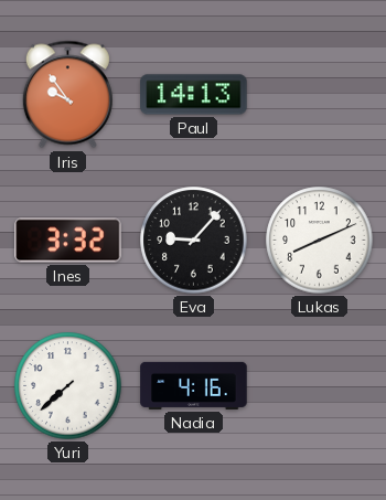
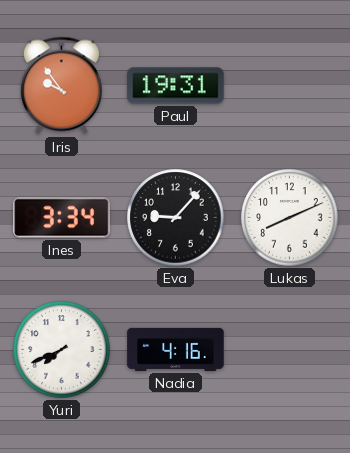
Paul: 14:13 -> 19:31 (176, 86)
Ines: 3:32 -> 3:34 (62, 218)
Yuri: 7:38 -> 7:41 (62, 350)
